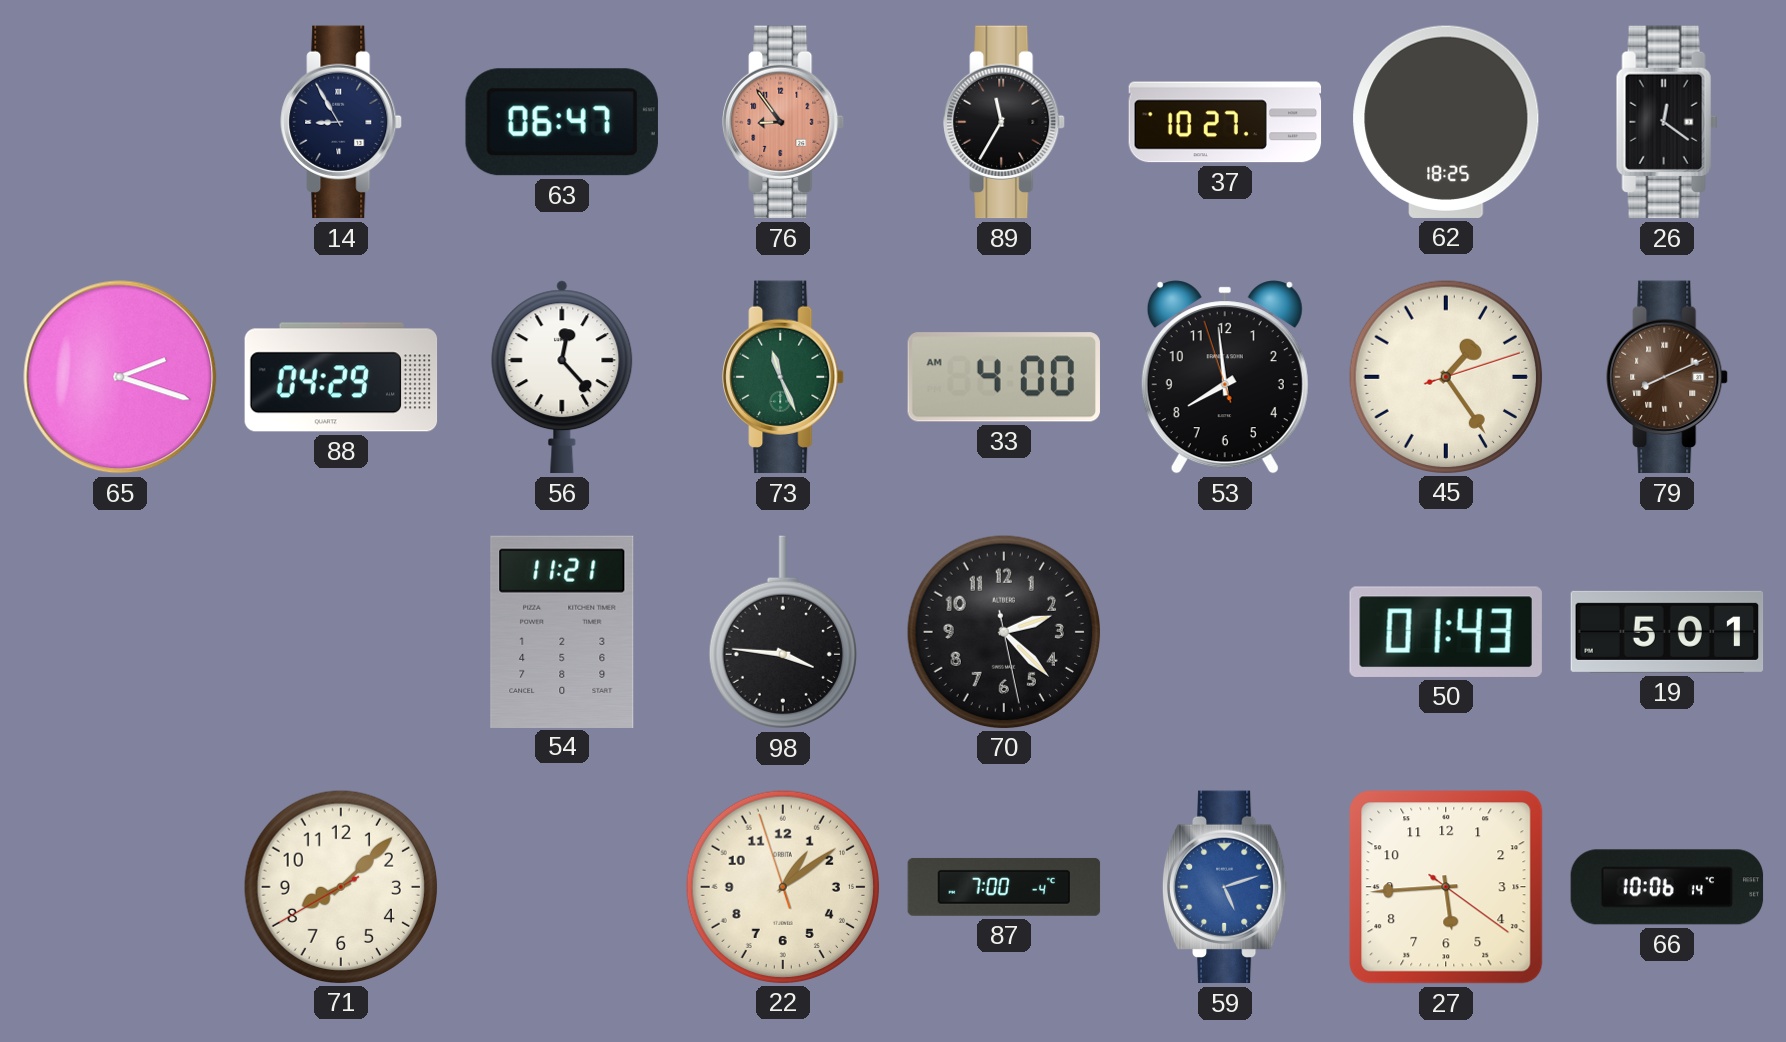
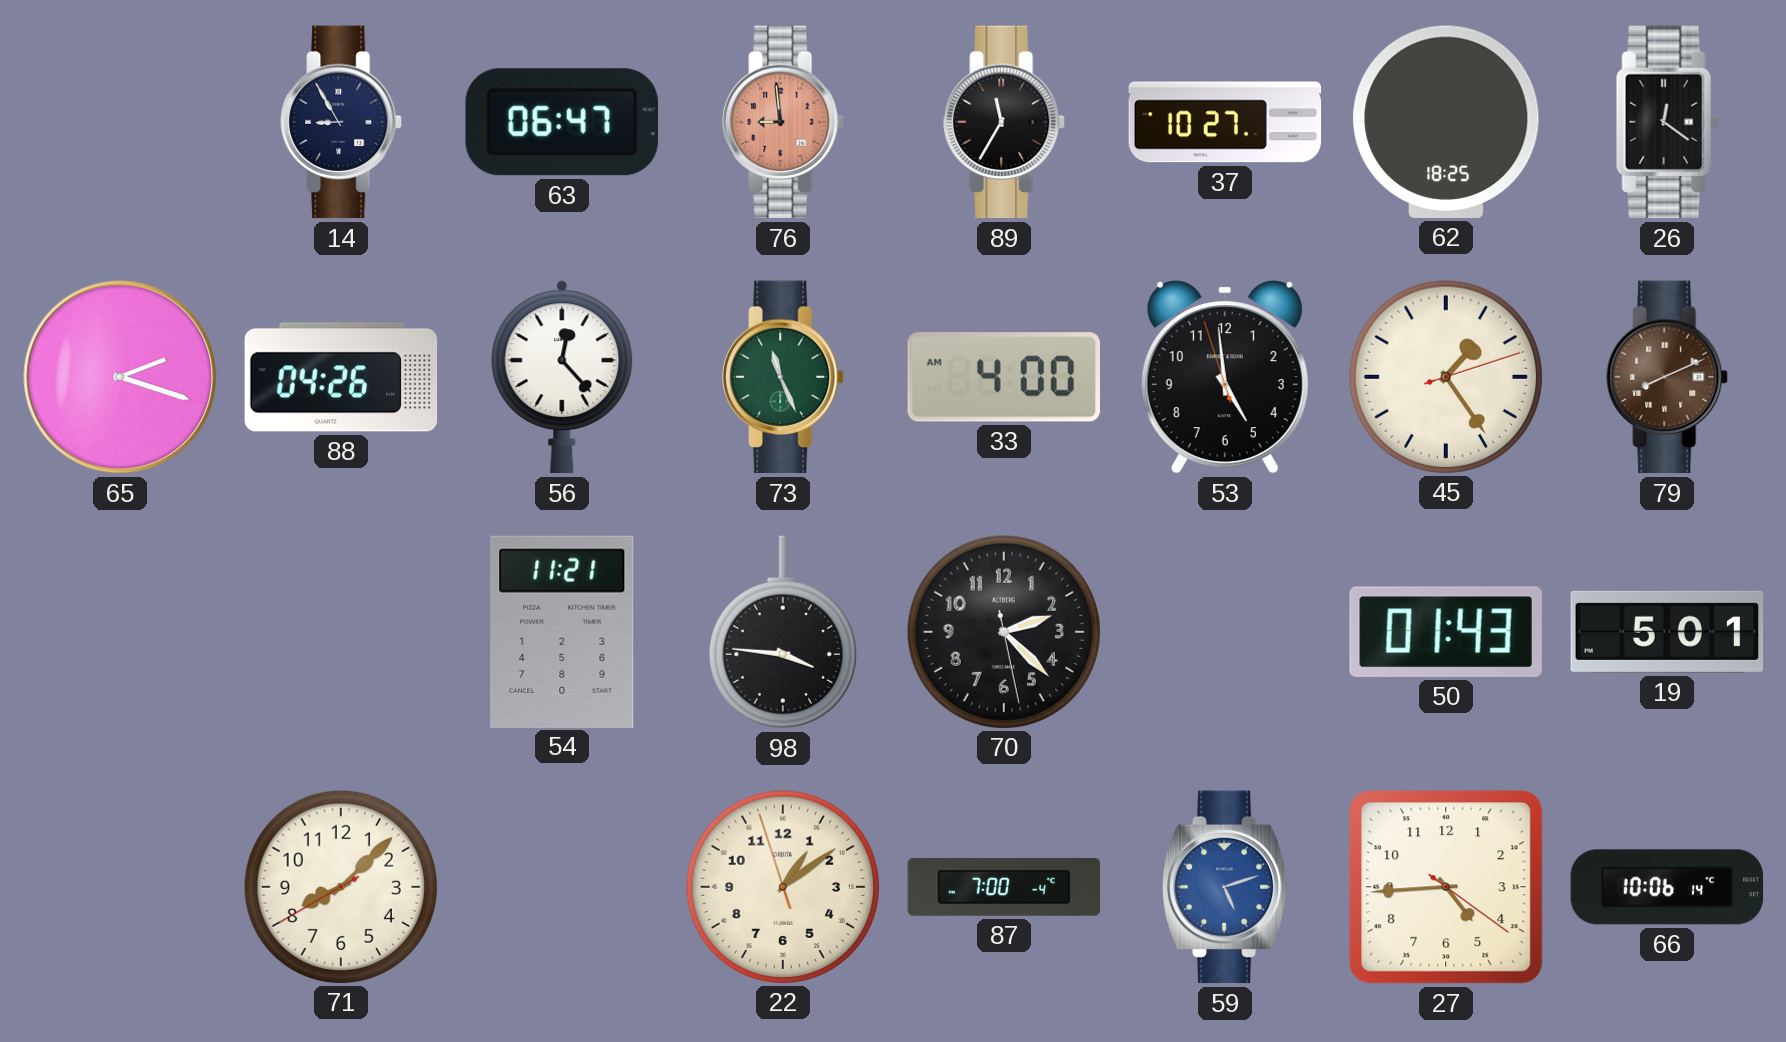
76: 8:54 -> 8:59 (783, 122)
88: 04:29 -> 04:26 (341, 377)
53: 7:58 -> 4:58 (1225, 377)
27: 5:44 -> 4:44 (1446, 887)
